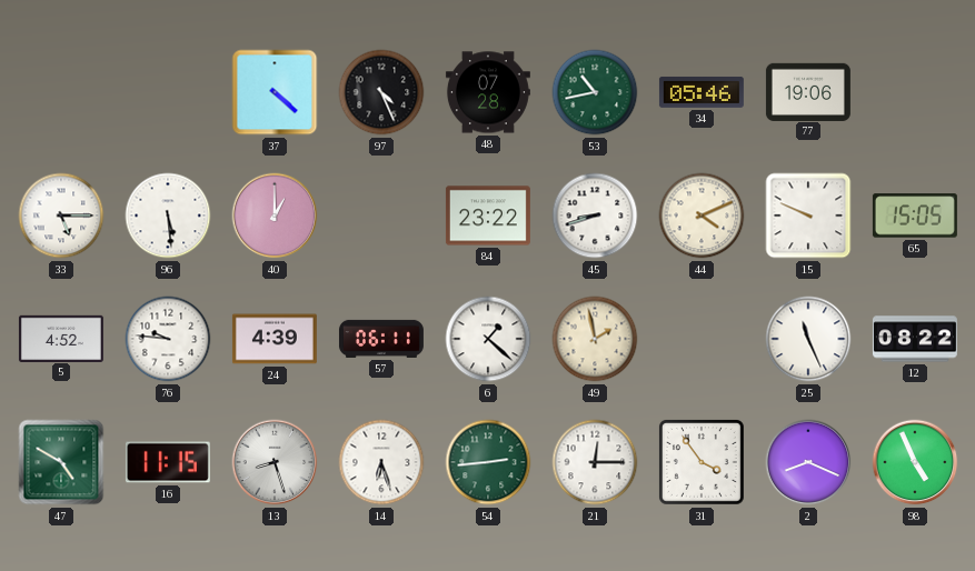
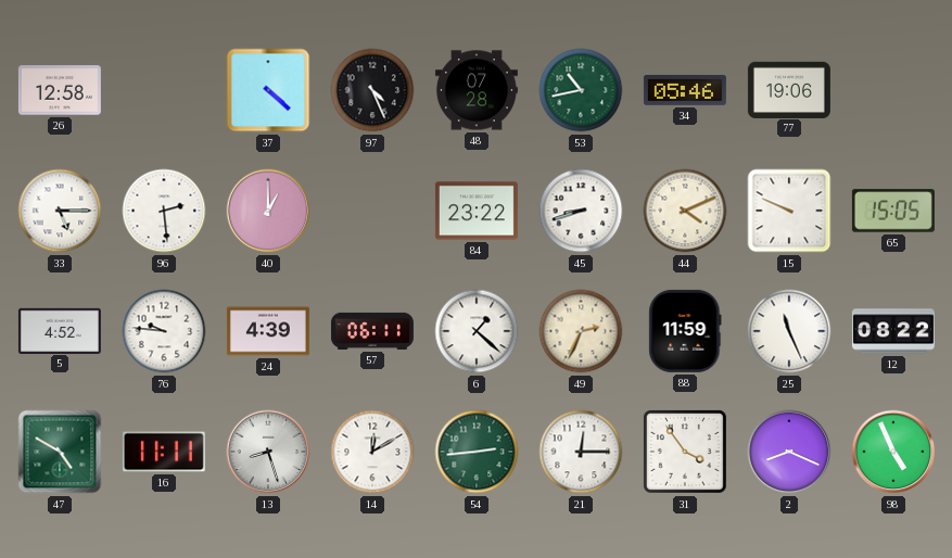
26: none -> 12:58 (60, 90)
96: 5:29 -> 2:29 (164, 211)
49: 1:58 -> 2:34 (581, 331)
88: none -> 11:59 (685, 331)
16: 11:15 -> 11:11 (164, 452)
14: 6:27 -> 12:10 (372, 452)
